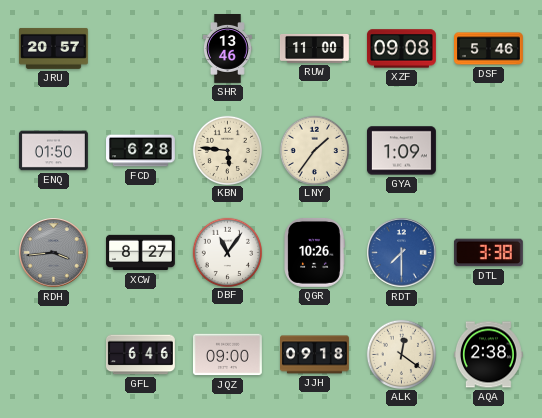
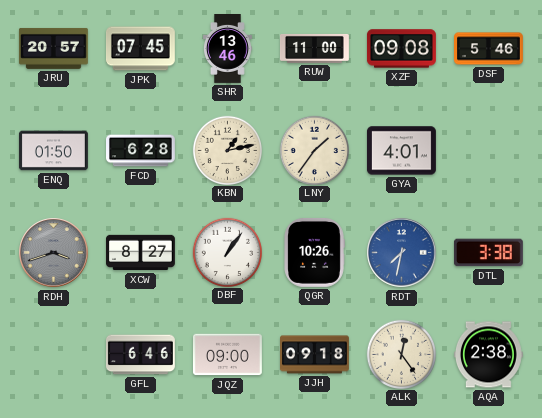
JPK: none -> 07:45 (140, 49)
KBN: 5:46 -> 1:13 (227, 150)
GYA: 1:09 -> 4:01 (402, 151)
RDH: 3:44 -> 3:42 (54, 253)
DBF: 11:06 -> 1:06 (227, 252)
RDT: 7:30 -> 7:32 (402, 253)
ALK: 12:21 -> 12:24 (401, 354)
